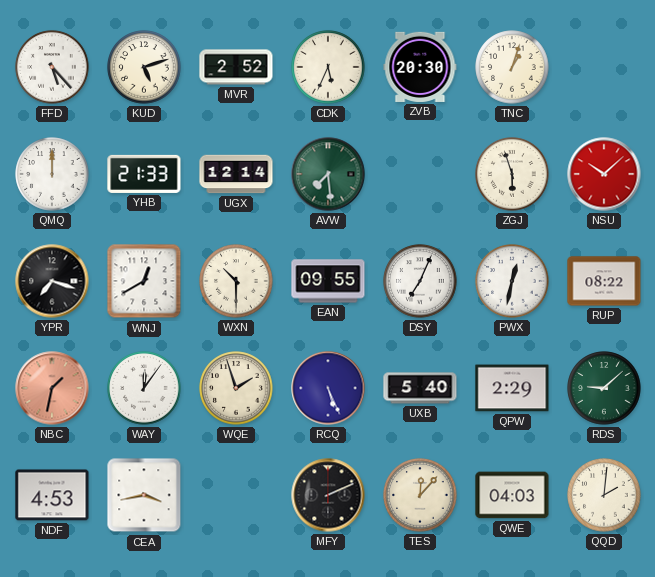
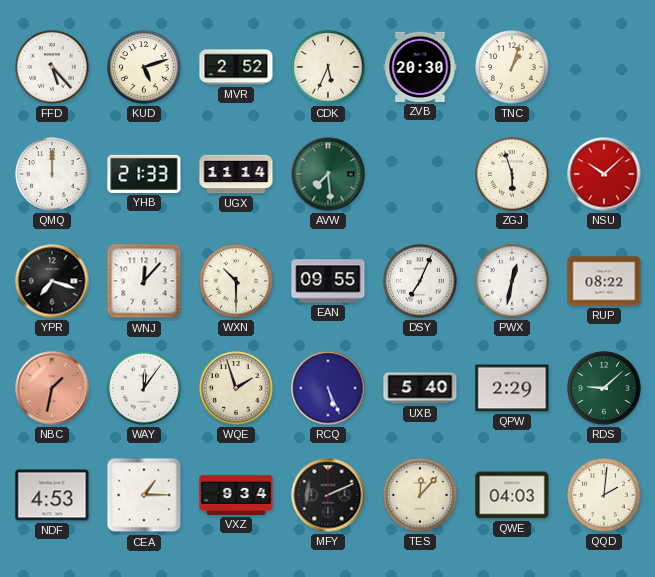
UGX: 12:14 -> 11:14 (236, 174)
WNJ: 12:40 -> 12:07 (144, 281)
CEA: 3:43 -> 1:15 (144, 495)
VXZ: none -> 9:34 (236, 495)
